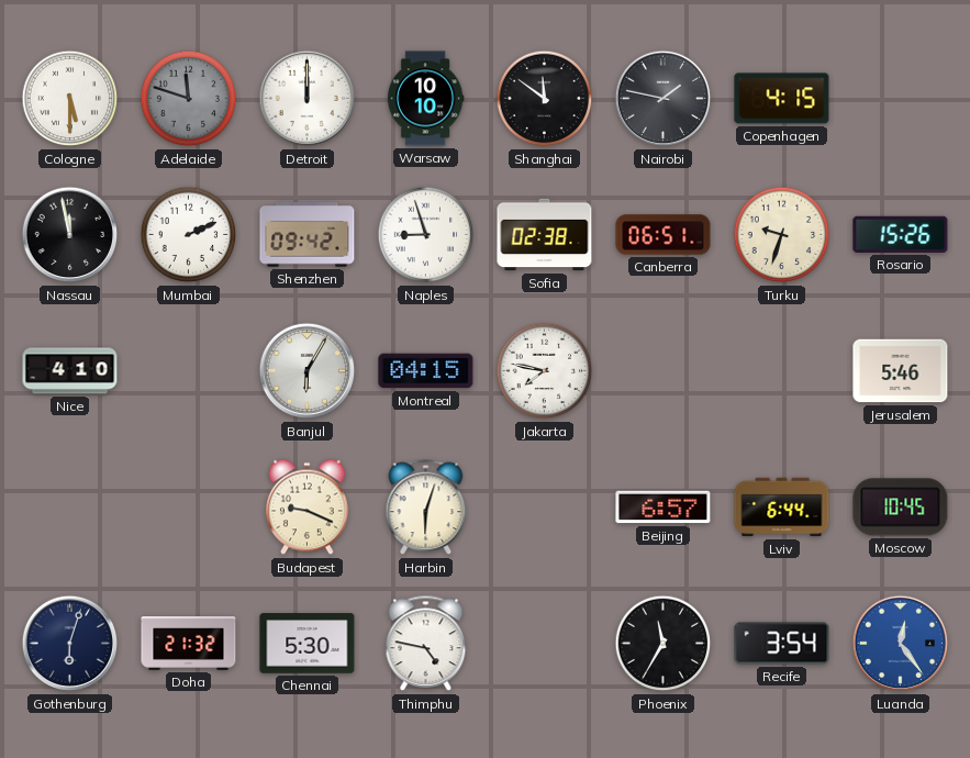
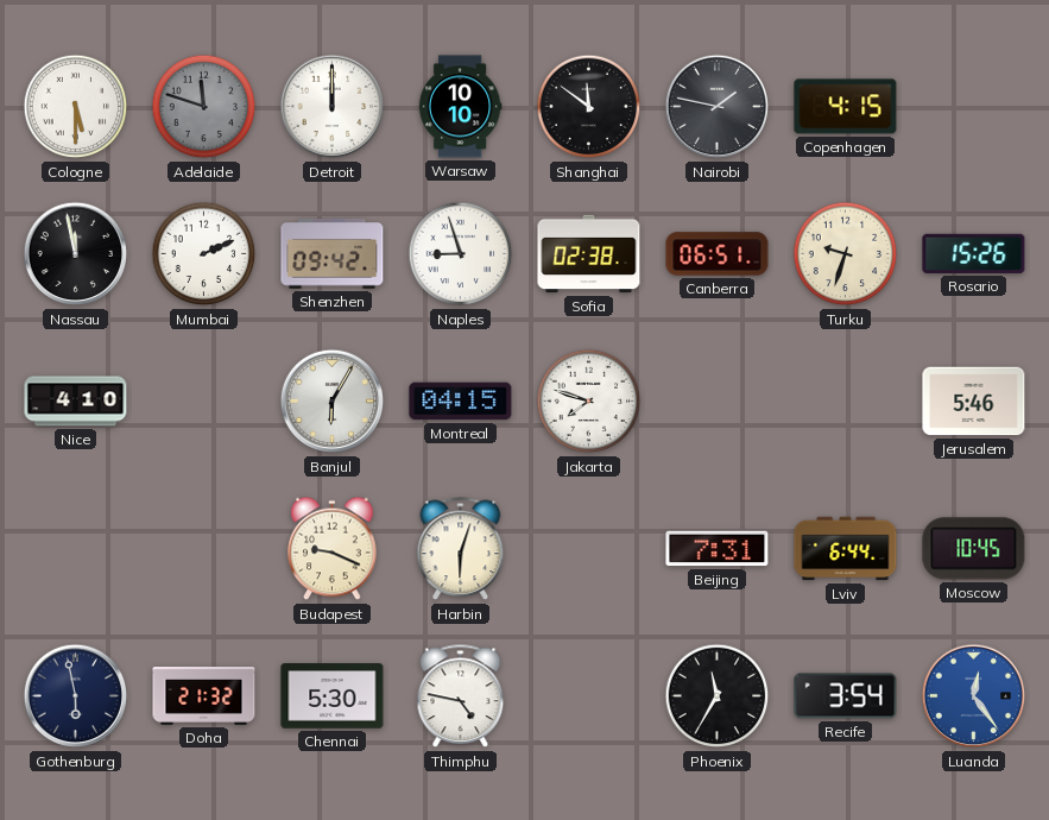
Jakarta: 7:47 -> 7:48 (589, 402)
Beijing: 6:57 -> 7:31 (718, 549)
Gothenburg: 6:03 -> 5:58 (76, 696)
